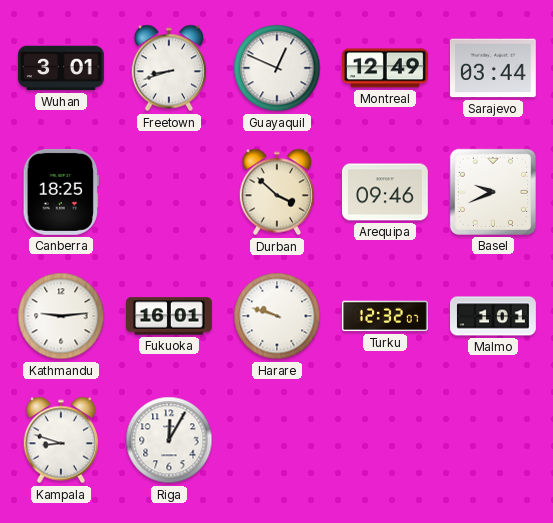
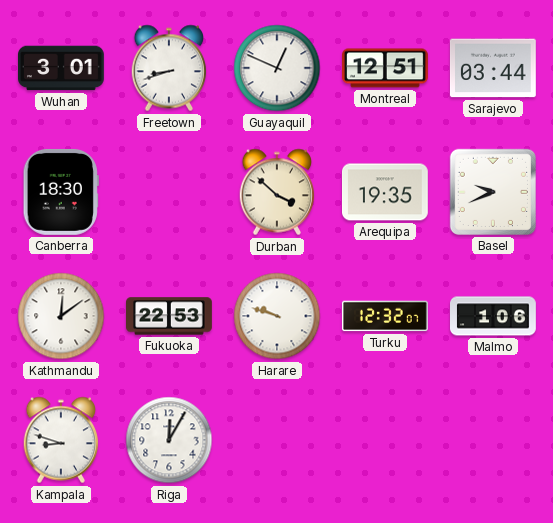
Montreal: 12:49 -> 12:51 (386, 68)
Canberra: 18:25 -> 18:30 (61, 192)
Arequipa: 09:46 -> 19:35 (386, 192)
Kathmandu: 9:14 -> 12:09 (61, 316)
Fukuoka: 16:01 -> 22:53 (170, 316)
Malmo: 1:01 -> 1:06 (494, 316)
